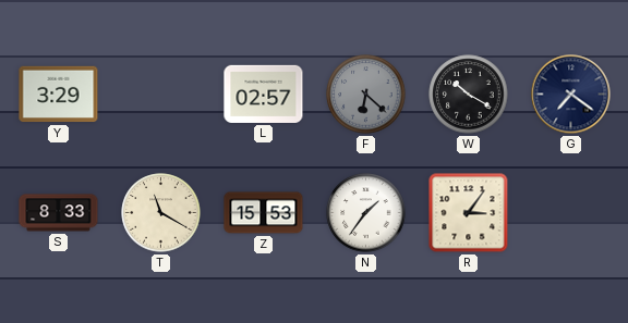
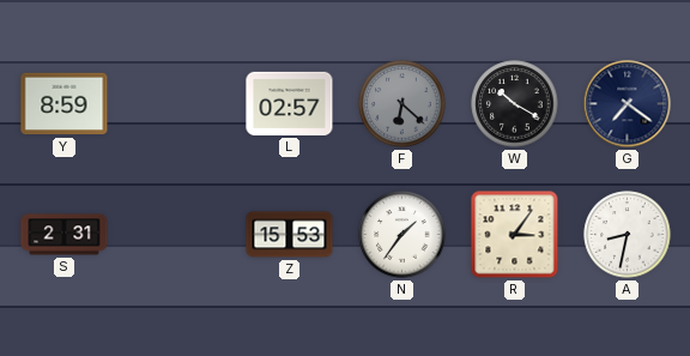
Y: 3:29 -> 8:59 (65, 104)
S: 8:33 -> 2:31 (65, 235)
T: 11:20 -> none (161, 213)
A: none -> 8:32 (628, 235)
